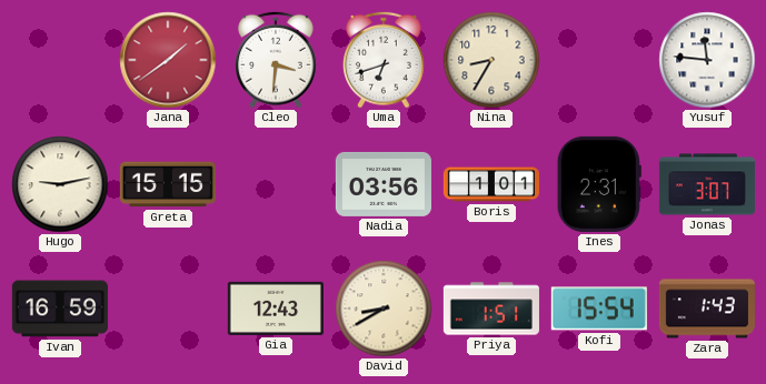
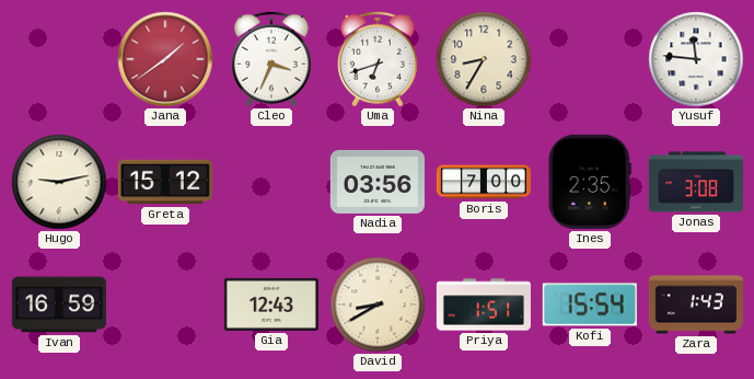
Cleo: 3:31 -> 3:34 (272, 59)
Greta: 15:15 -> 15:12 (165, 182)
Boris: 1:01 -> 7:00 (484, 182)
Ines: 2:31 -> 2:35 (590, 182)
Jonas: 3:07 -> 3:08 (696, 182)
